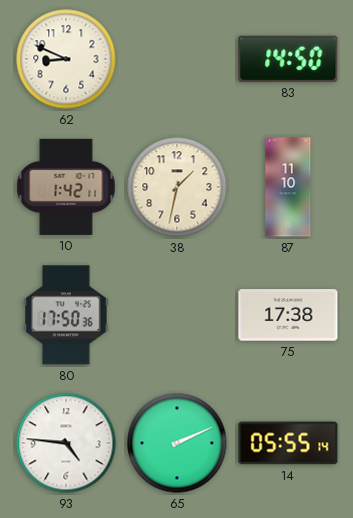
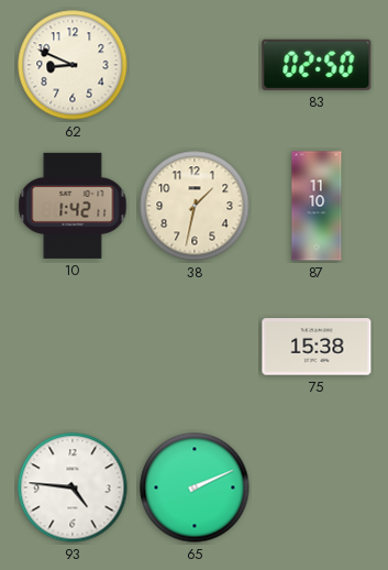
83: 14:50 -> 02:50 (317, 65)
80: 17:50 -> none (66, 315)
75: 17:38 -> 15:38 (317, 347)
14: 05:55 -> none (288, 443)
